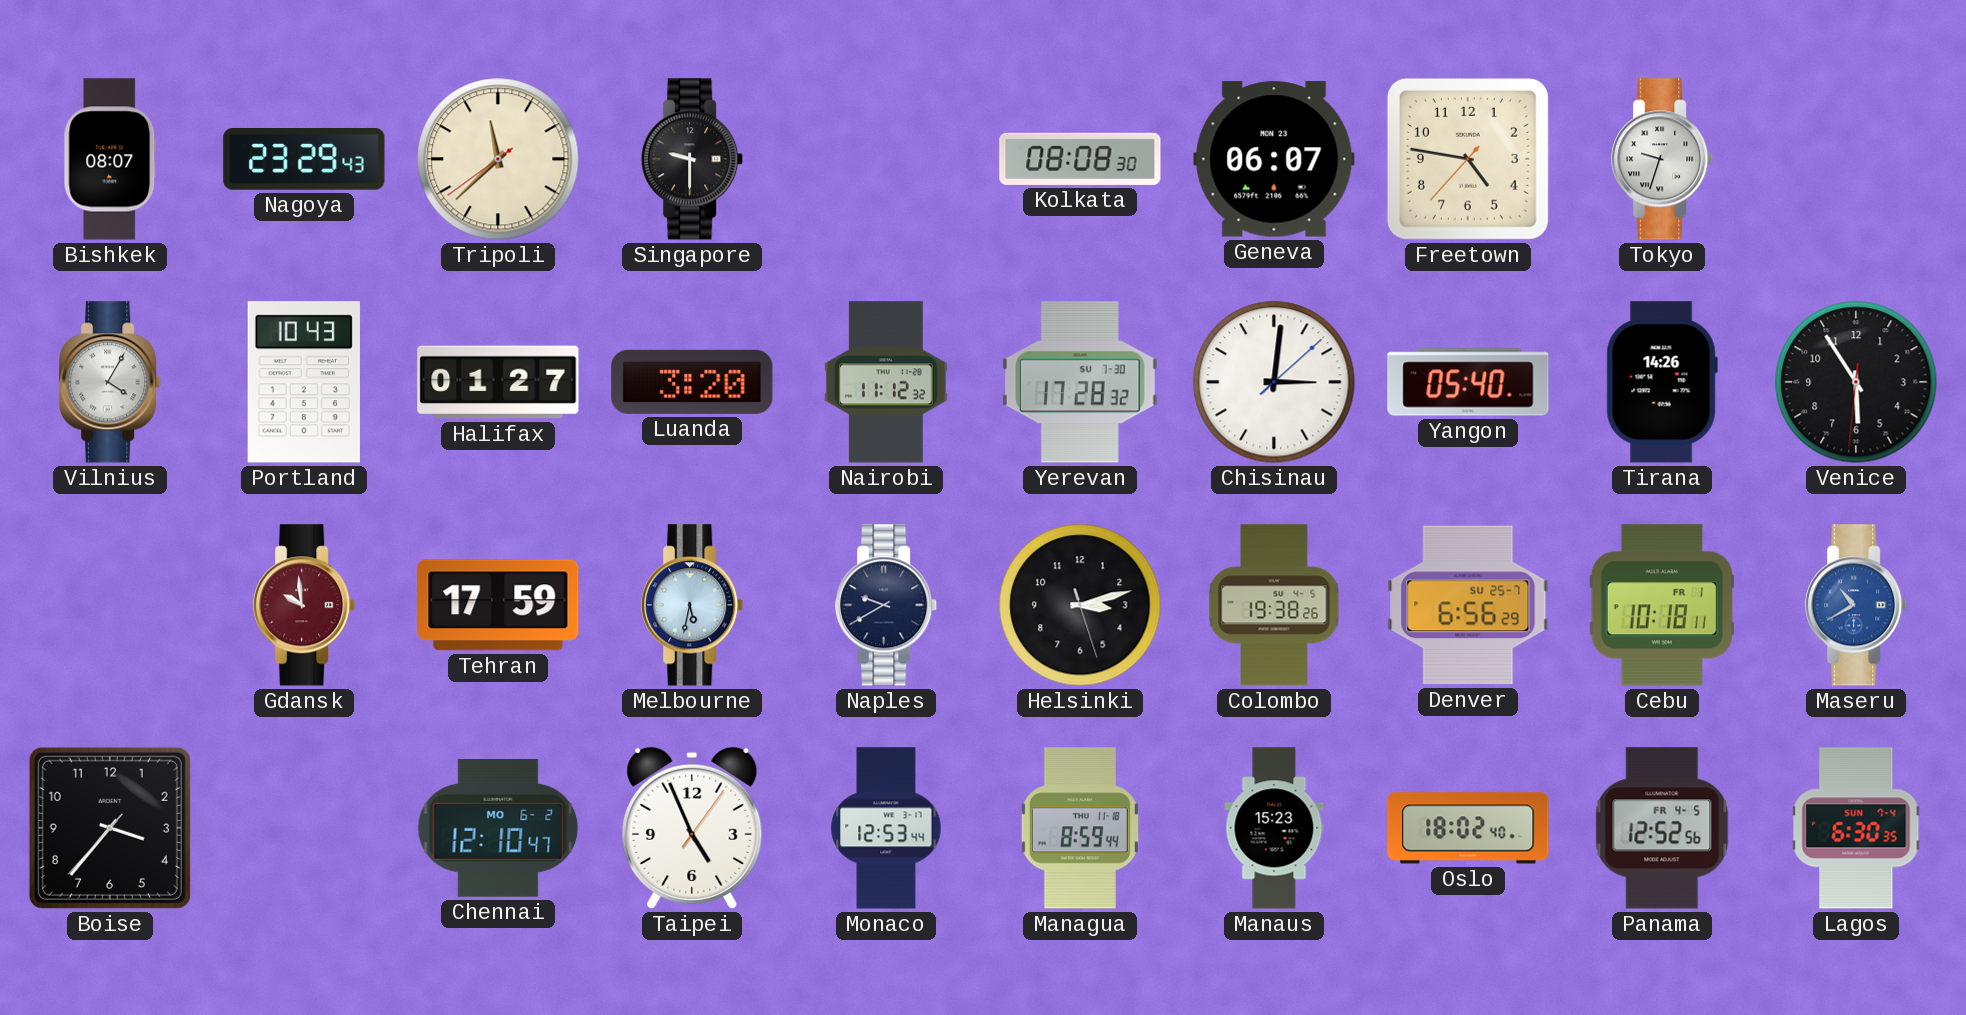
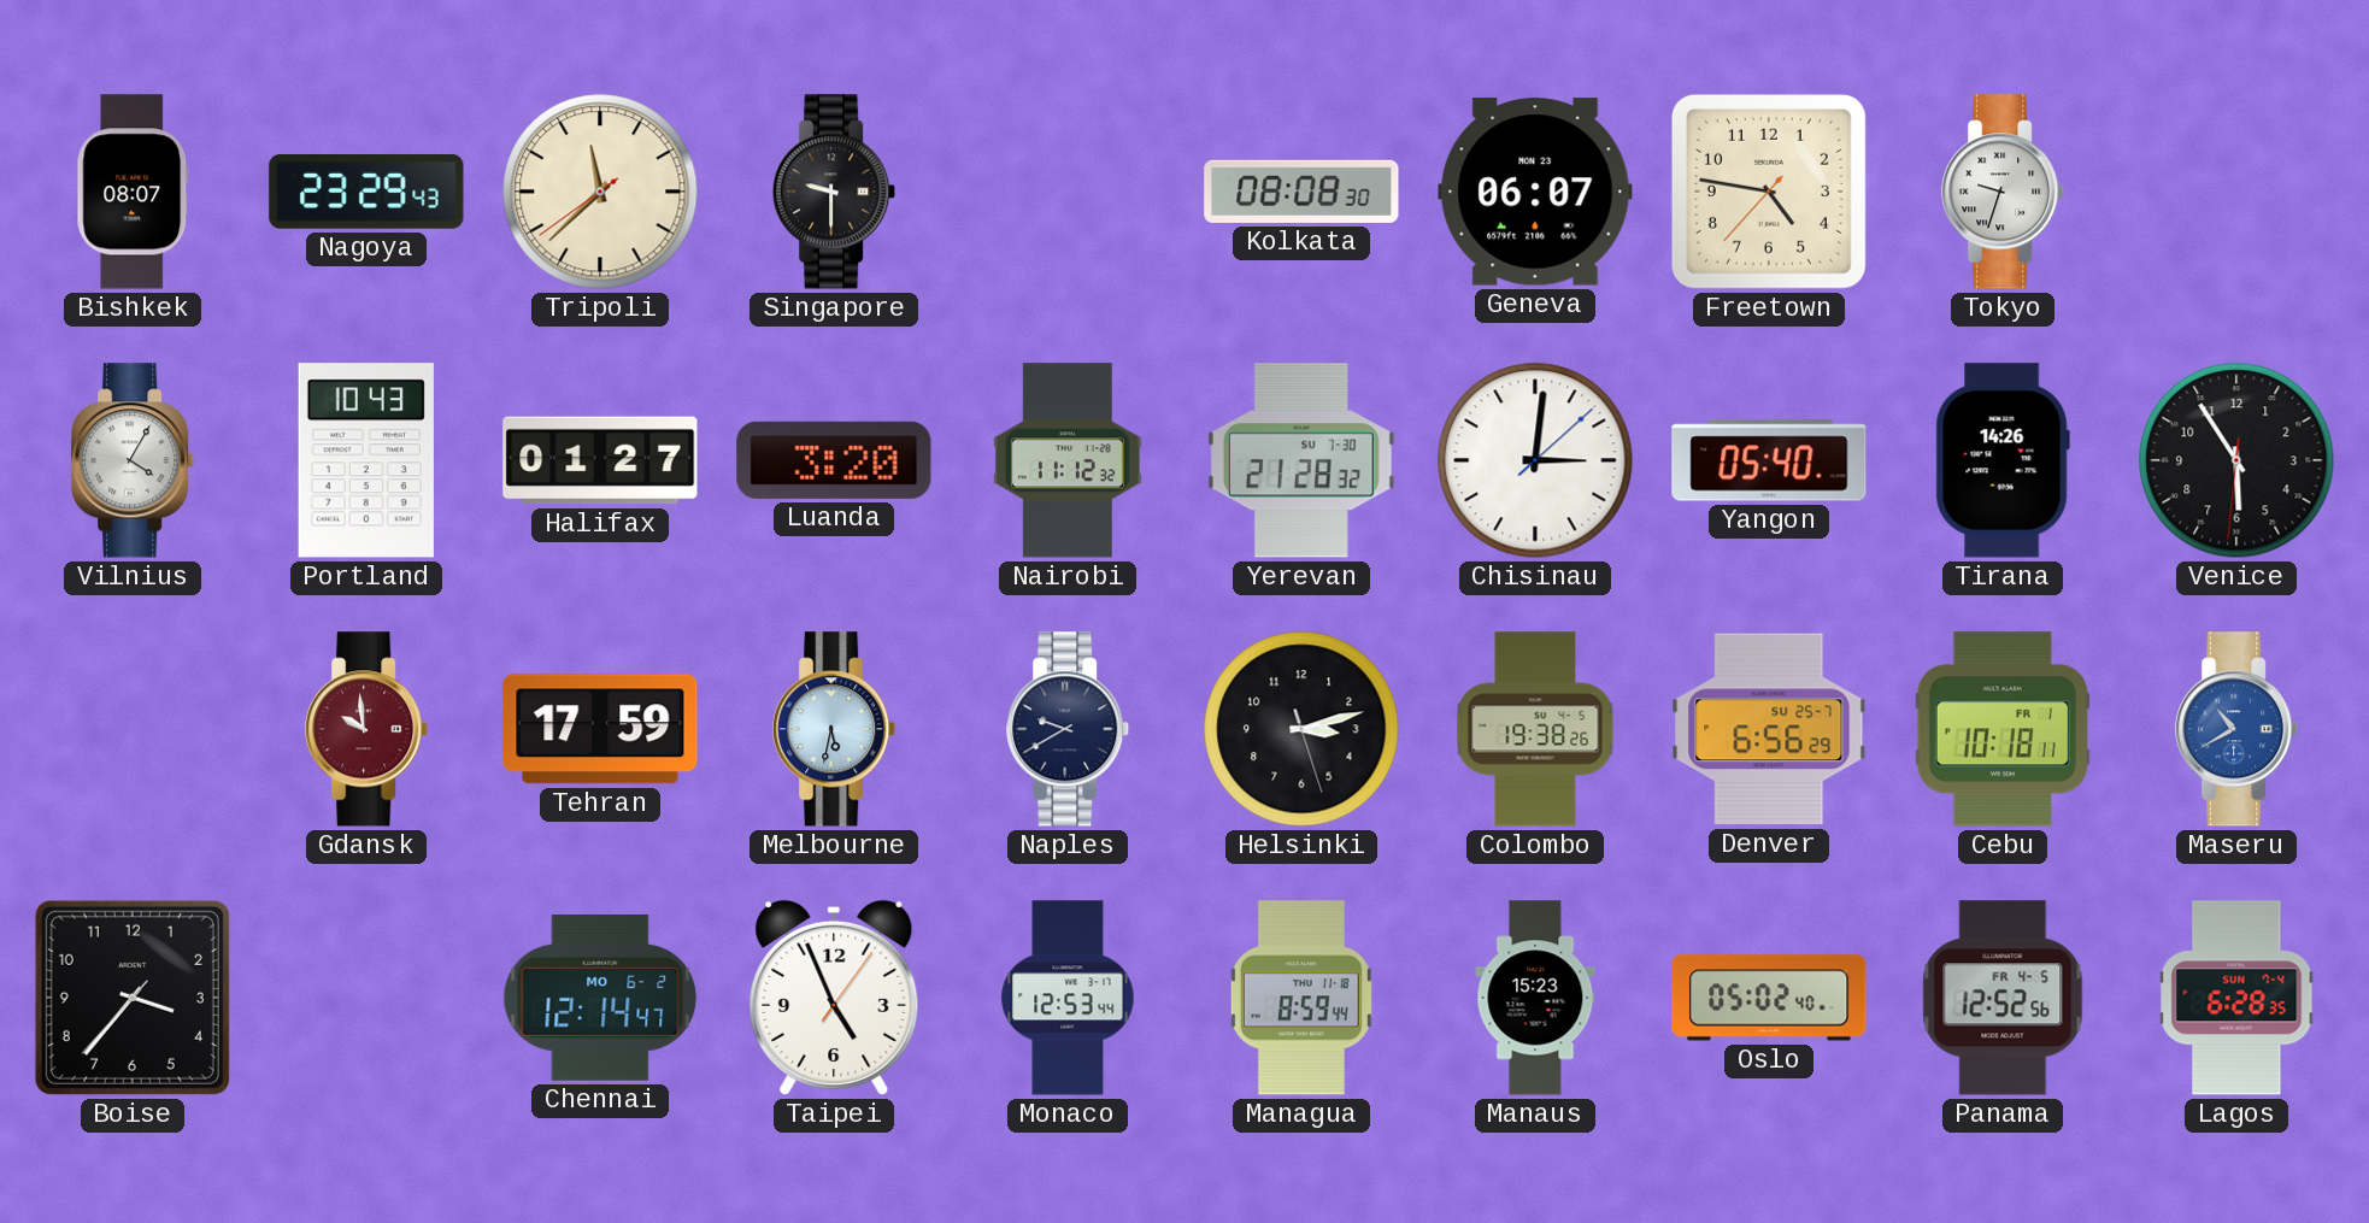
Yerevan: 17:28 -> 21:28 (1301, 460)
Chennai: 12:10 -> 12:14 (600, 998)
Oslo: 18:02 -> 05:02 (1769, 998)
Lagos: 6:30 -> 6:28 (2236, 998)
